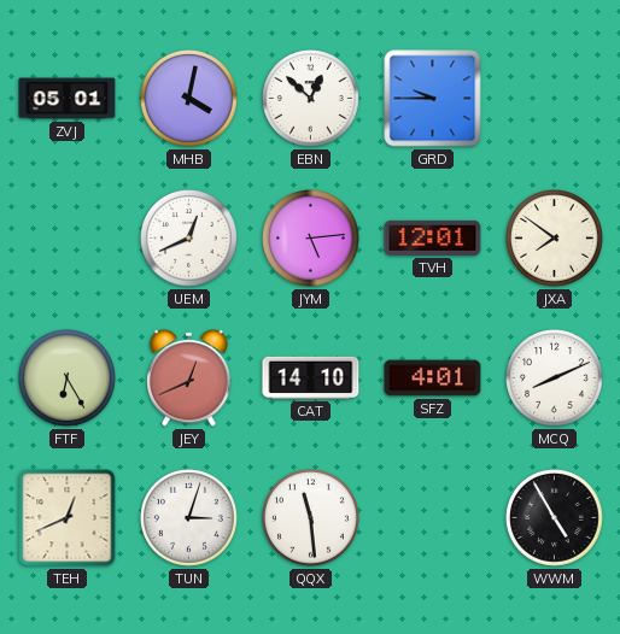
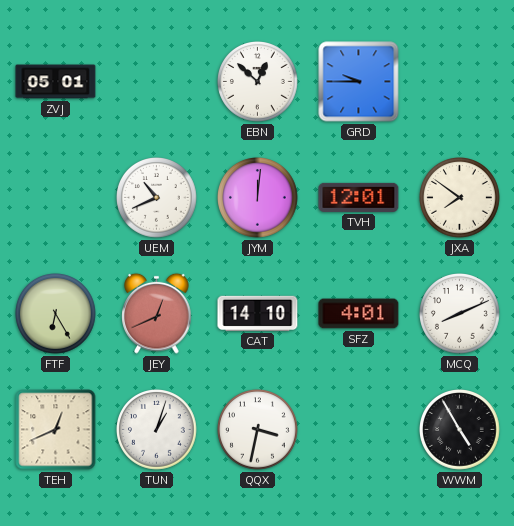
MHB: 4:02 -> none (189, 99)
UEM: 12:41 -> 10:41 (157, 198)
JYM: 5:14 -> 12:01 (258, 198)
TUN: 3:03 -> 1:03 (157, 430)
QQX: 11:29 -> 3:32 (258, 430)
